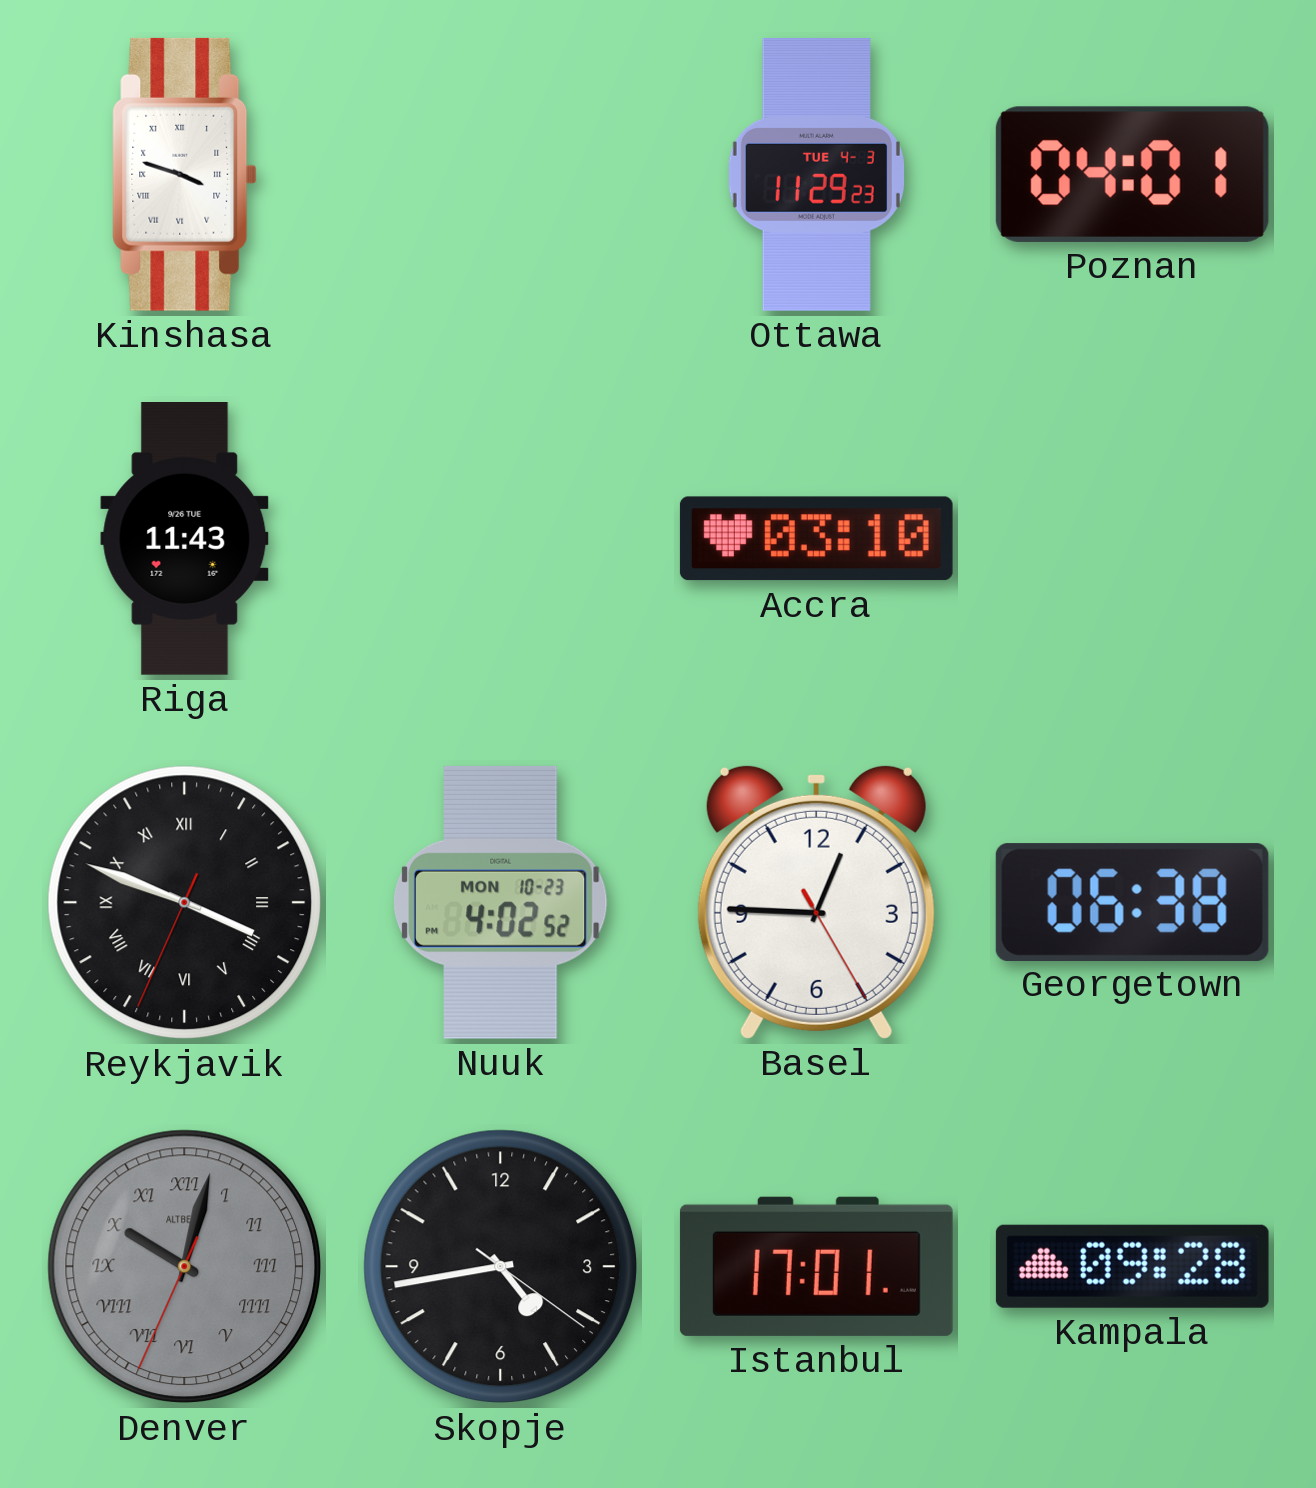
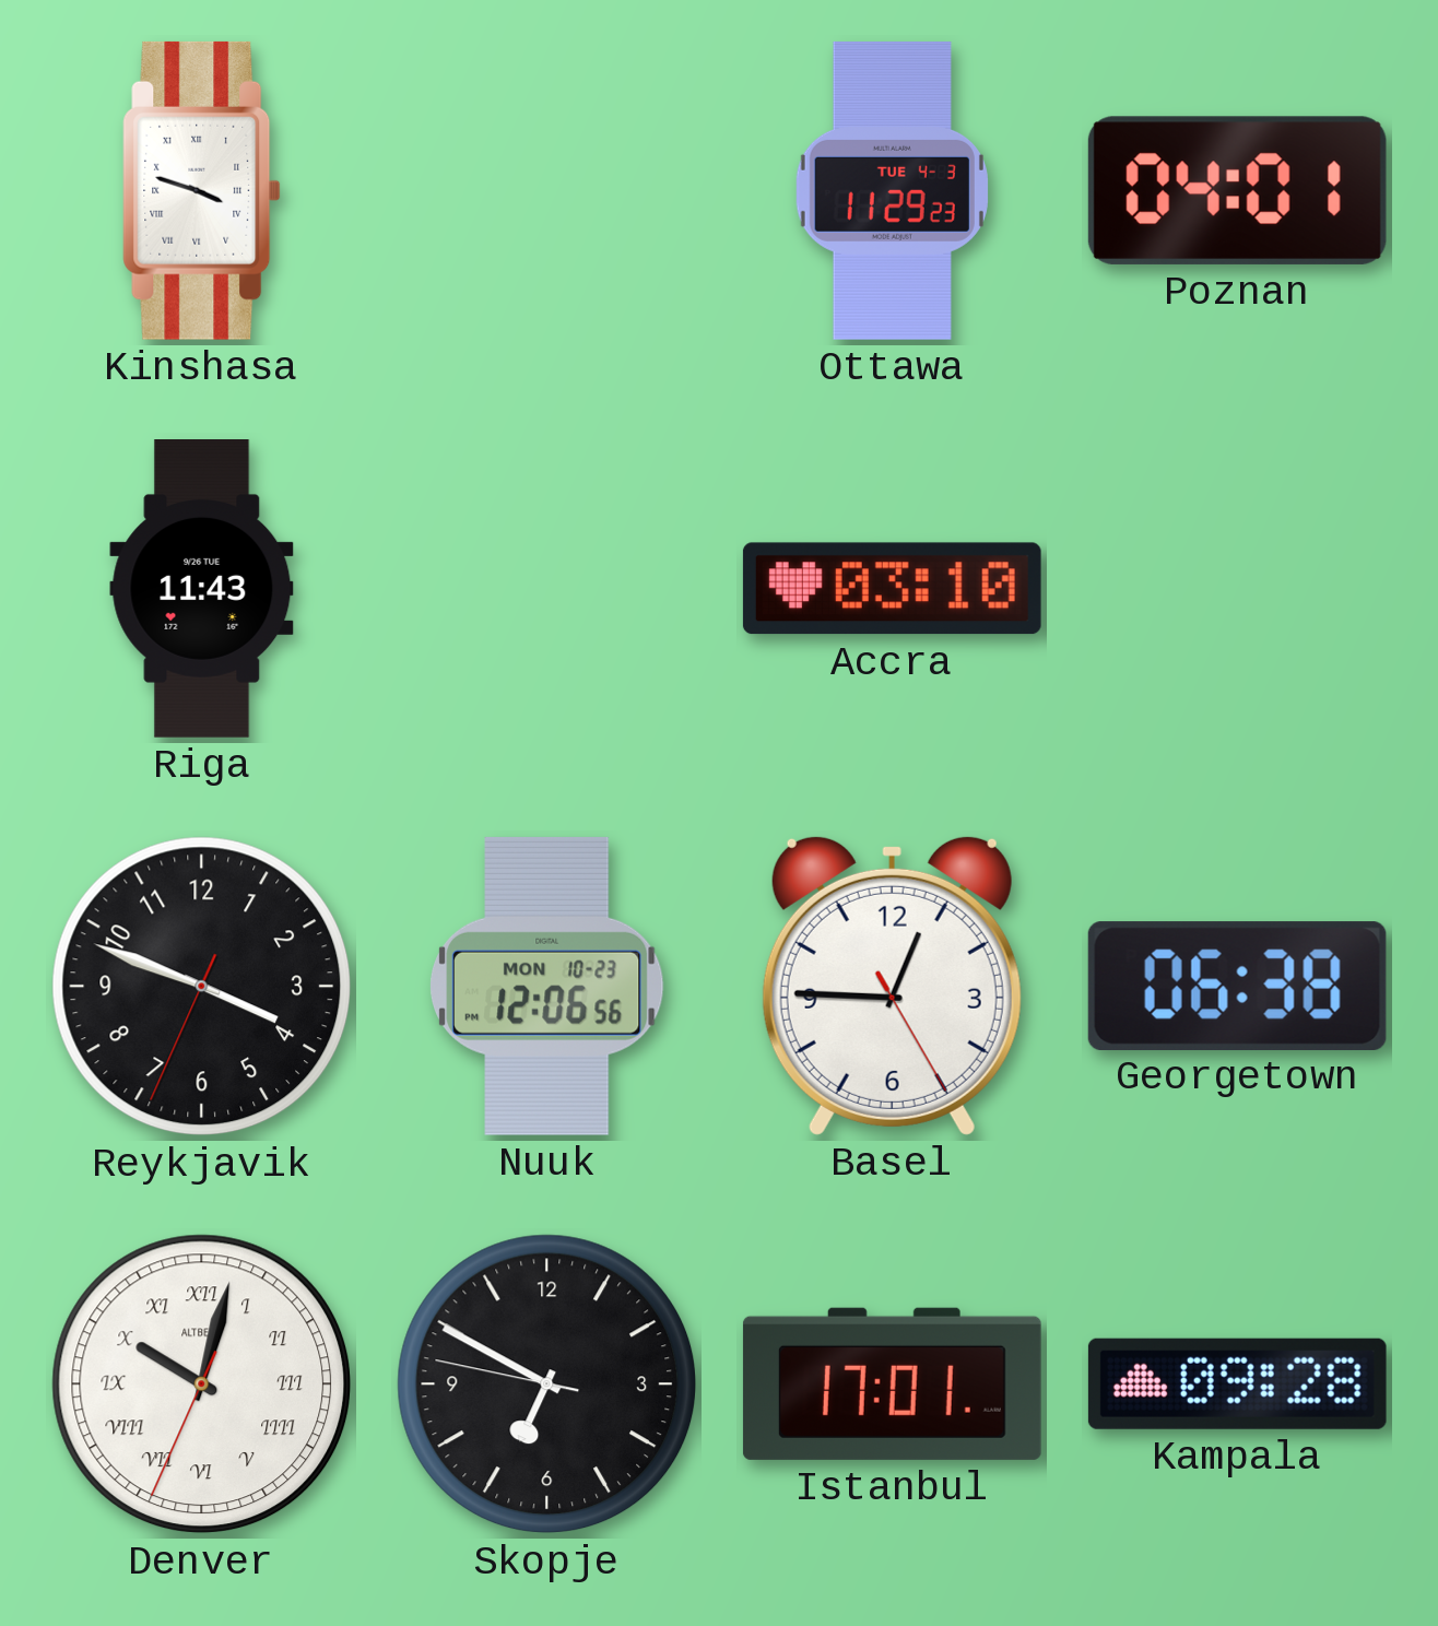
Reykjavik numerals: Roman -> Arabic (202, 987)
Nuuk: 4:02 -> 12:06 (547, 986)
Denver dial: grey -> white (202, 1385)
Skopje: 4:43 -> 6:49 (547, 1385)
